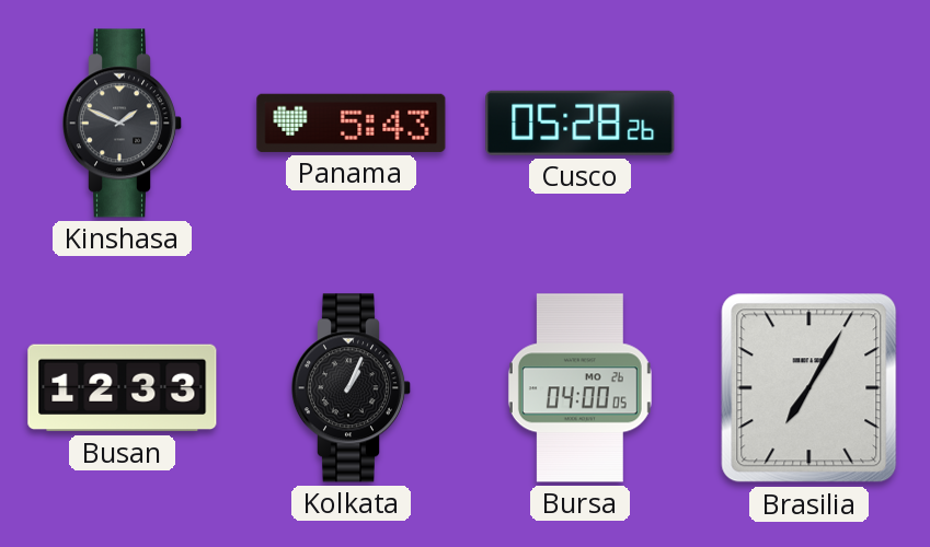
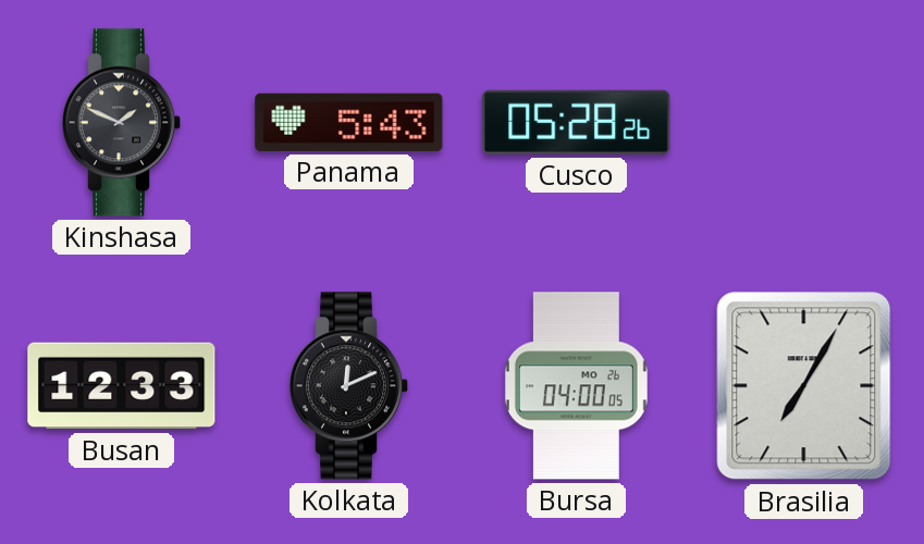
Kolkata: 1:04 -> 12:11 (349, 386)
